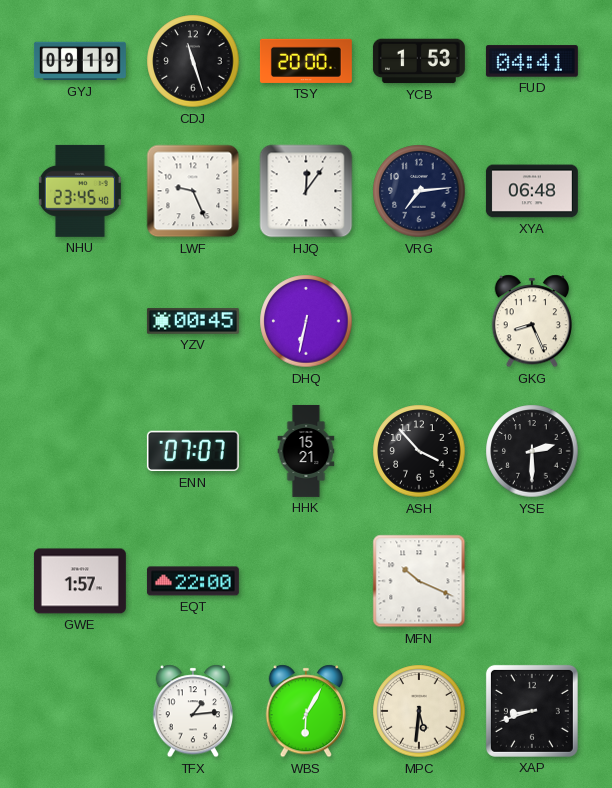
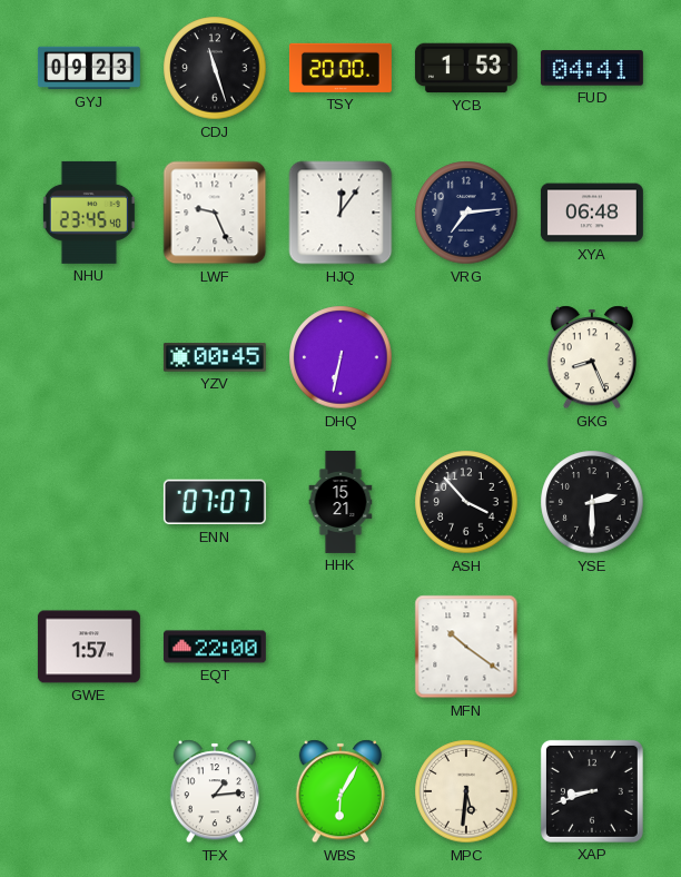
GYJ: 09:19 -> 09:23 (89, 68)
MFN: 10:19 -> 10:21 (466, 647)
